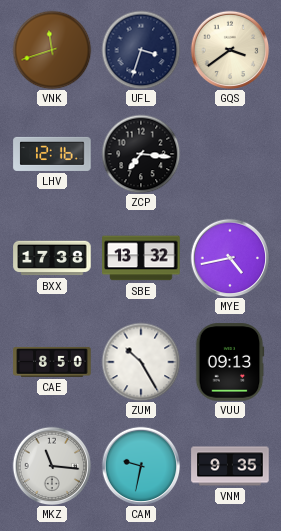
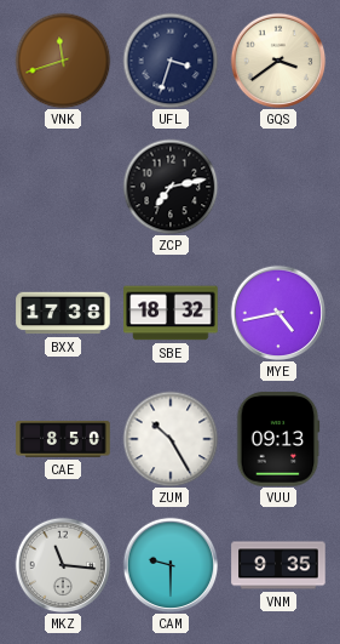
LHV: 12:16 -> none (52, 154)
ZCP: 7:16 -> 7:13 (171, 187)
SBE: 13:32 -> 18:32 (171, 313)
CAM: 9:32 -> 9:30 (171, 565)
